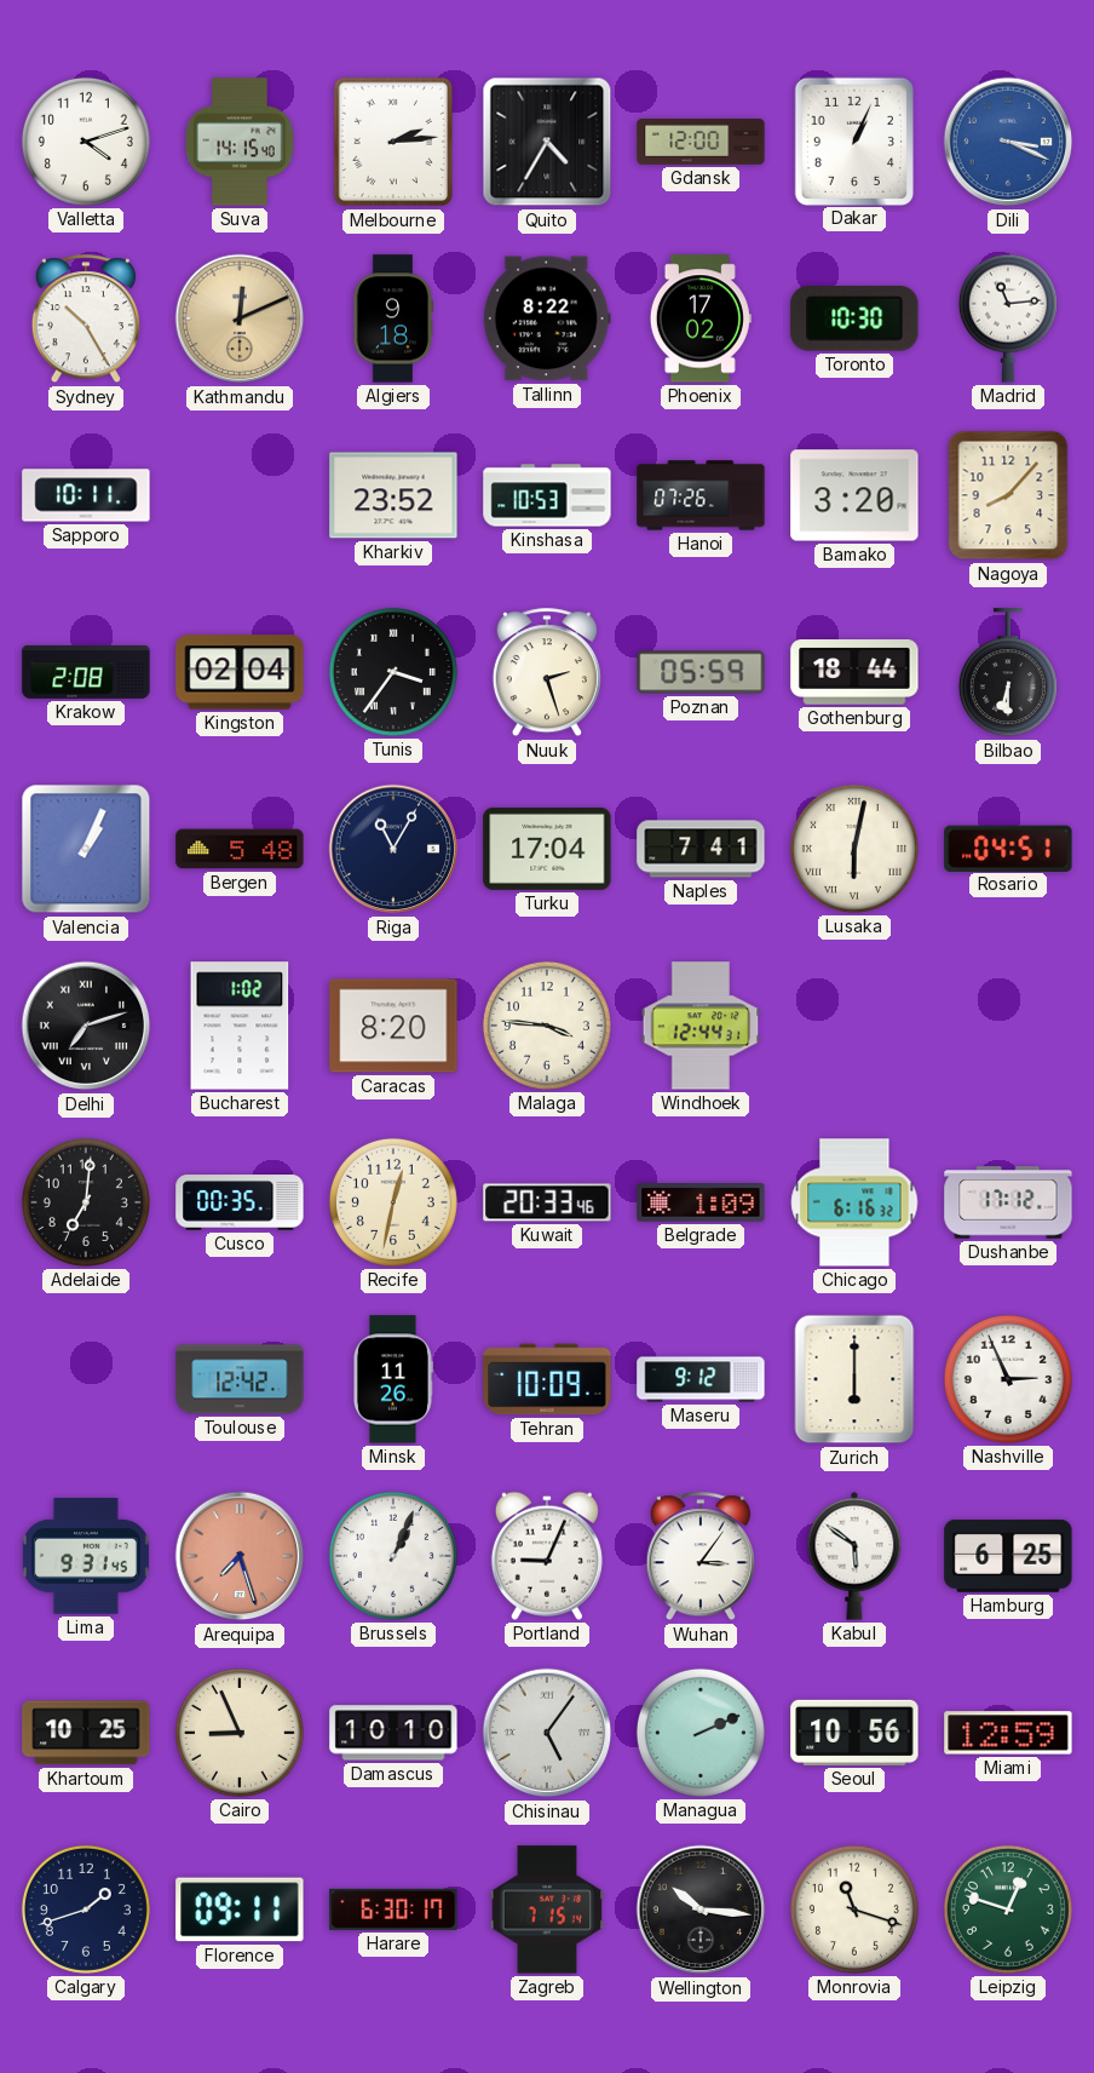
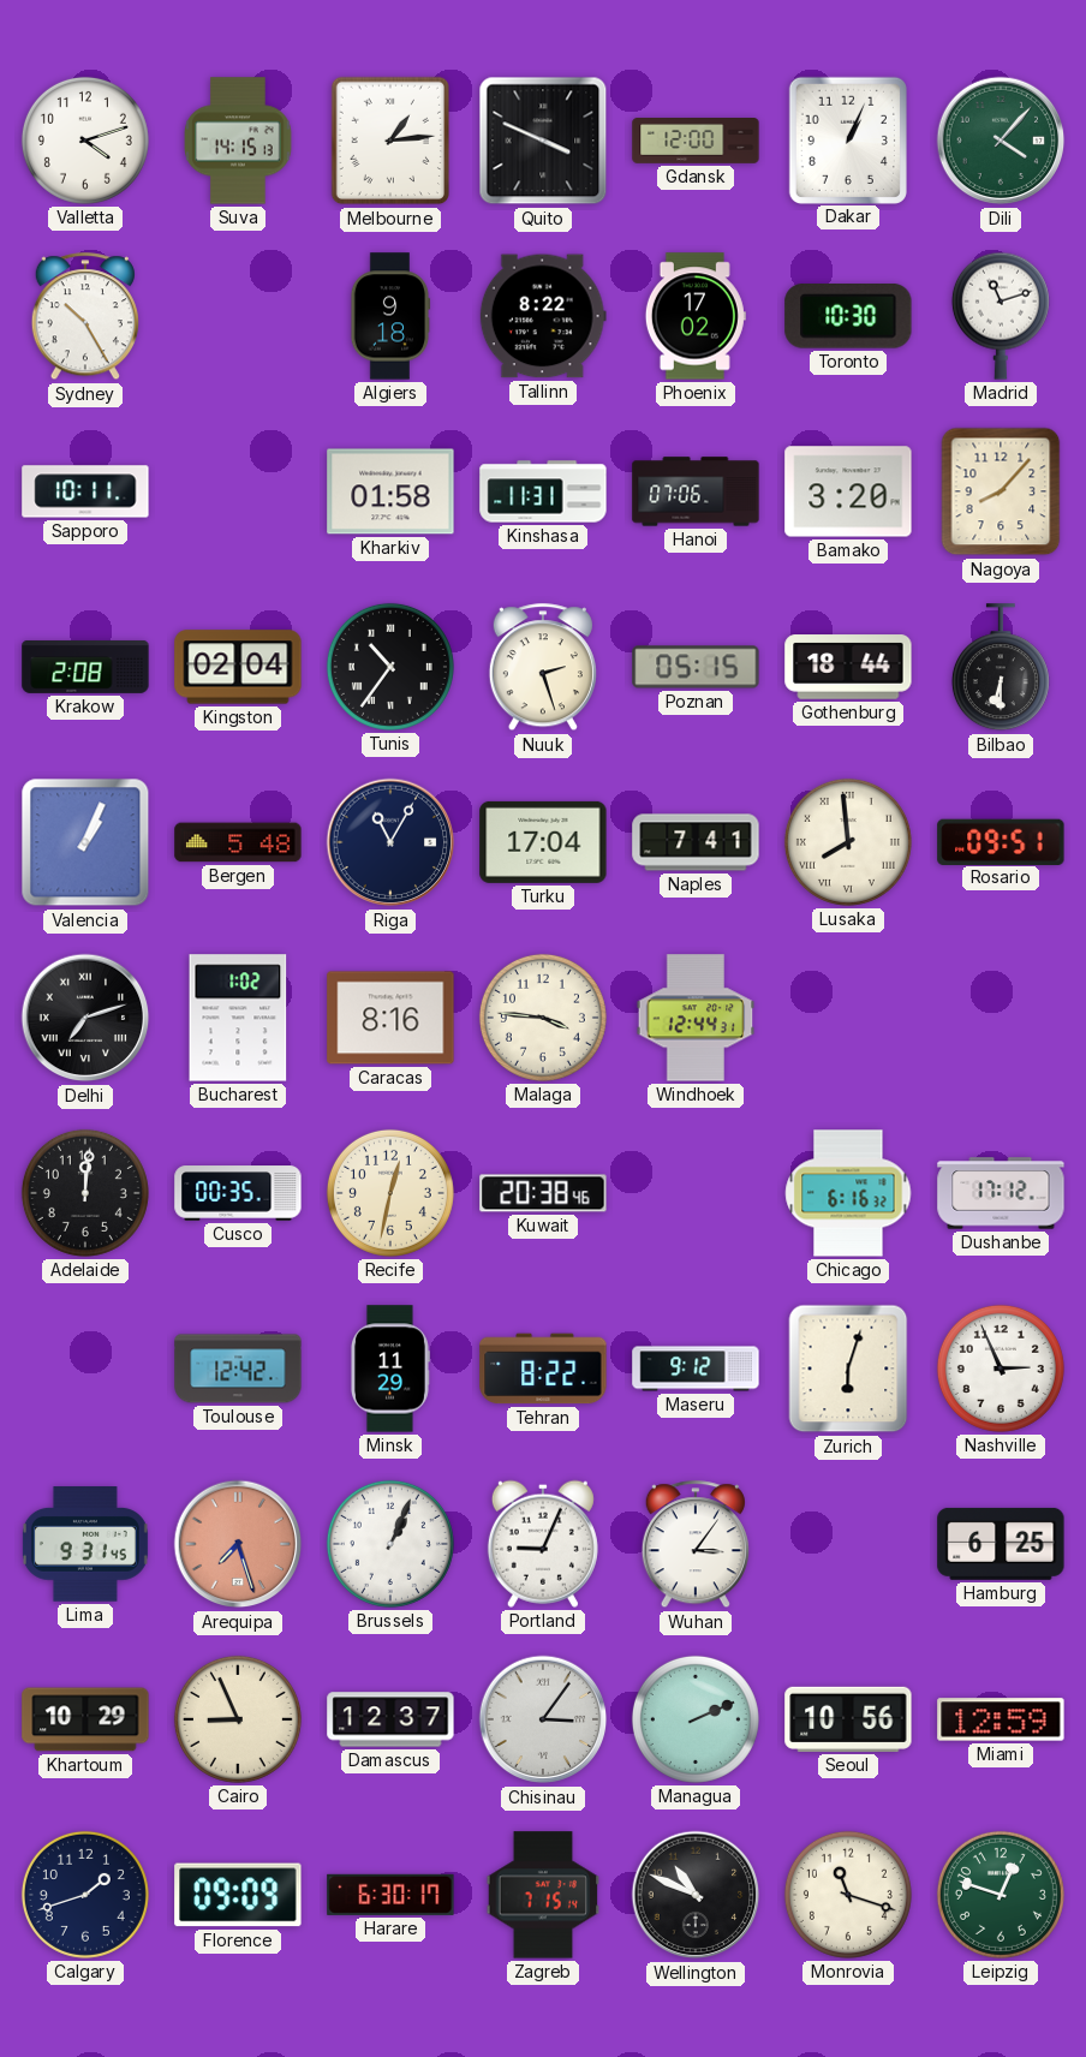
Suva: 14:15:40 -> 14:15:13 (238, 141)
Melbourne: 2:14 -> 1:14 (390, 141)
Quito: 4:35 -> 3:49 (543, 141)
Dili: 3:19 -> 4:07 (1001, 141)
Dili dial: blue -> green (1001, 141)
Kathmandu: 12:11 -> none (240, 318)
Madrid: 11:14 -> 11:12 (1001, 316)
Kharkiv: 23:52 -> 01:58 (390, 491)
Kinshasa: 10:53 -> 11:31 (543, 491)
Hanoi: 07:26 -> 07:06 (696, 491)
Tunis: 3:36 -> 10:36 (390, 667)
Poznan: 05:59 -> 05:15 (696, 667)
Lusaka: 6:02 -> 7:59 (848, 842)
Rosario: 04:51 -> 09:51 (1001, 841)
Caracas: 8:20 -> 8:16 (390, 1018)
Adelaide: 7:01 -> 12:01 (85, 1193)
Kuwait: 20:33 -> 20:38 (543, 1193)
Belgrade: 1:09 -> none (701, 1202)
Minsk: 11:26 -> 11:29 (389, 1369)
Tehran: 10:09 -> 8:22 (543, 1369)
Zurich: 6:00 -> 6:03 (848, 1369)
Kabul: 5:51 -> none (854, 1556)
Khartoum: 10:25 -> 10:29 (85, 1719)
Damascus: 10:10 -> 12:37 (390, 1719)
Chisinau: 5:06 -> 3:06 (543, 1719)
Florence: 09:11 -> 09:09 (238, 1895)
Wellington: 10:16 -> 10:49 (696, 1895)
